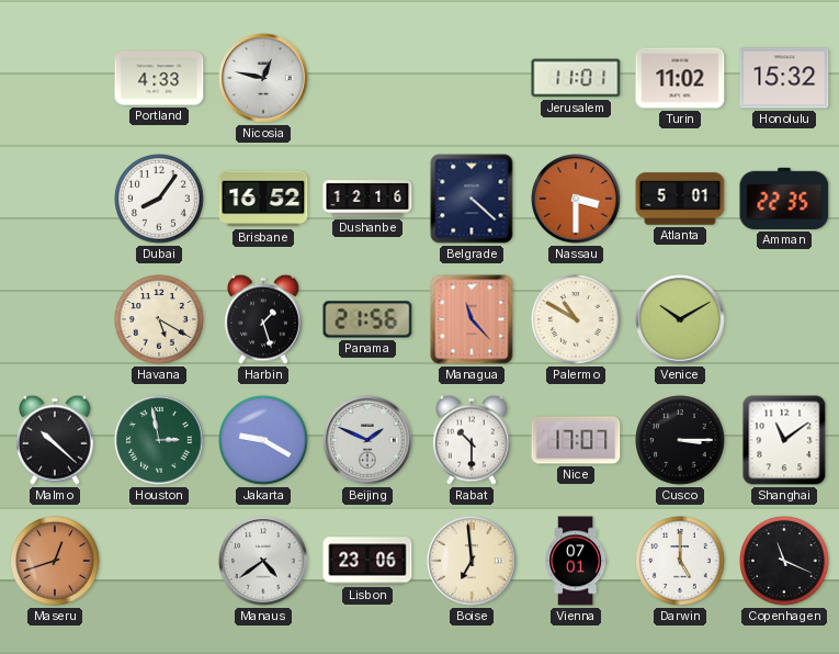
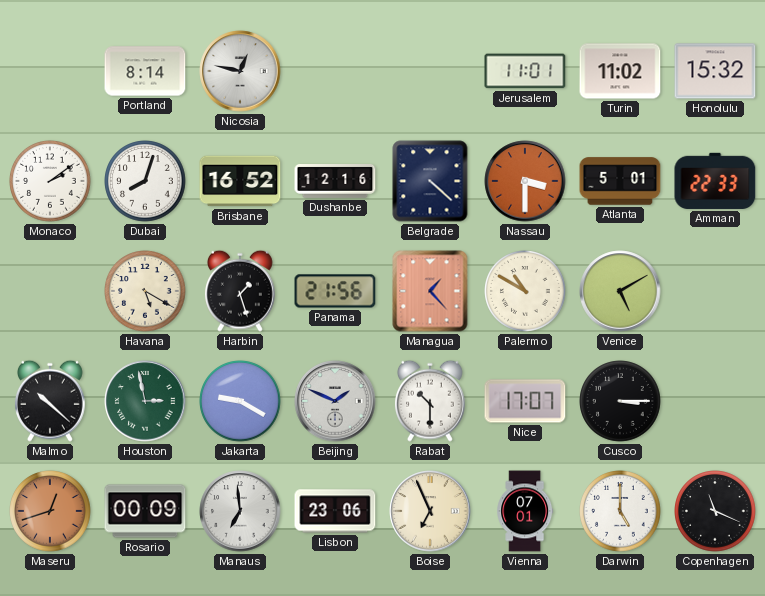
Portland: 4:33 -> 8:14 (145, 71)
Monaco: none -> 2:09 (50, 181)
Dubai: 8:06 -> 8:03 (145, 181)
Amman: 22:35 -> 22:33 (715, 181)
Managua: 11:23 -> 1:23 (430, 291)
Venice: 10:10 -> 5:10 (620, 291)
Shanghai: 11:09 -> none (784, 440)
Rosario: none -> 00:09 (145, 511)
Manaus: 4:39 -> 6:59 (240, 511)
Boise: 6:59 -> 6:56 (430, 511)
